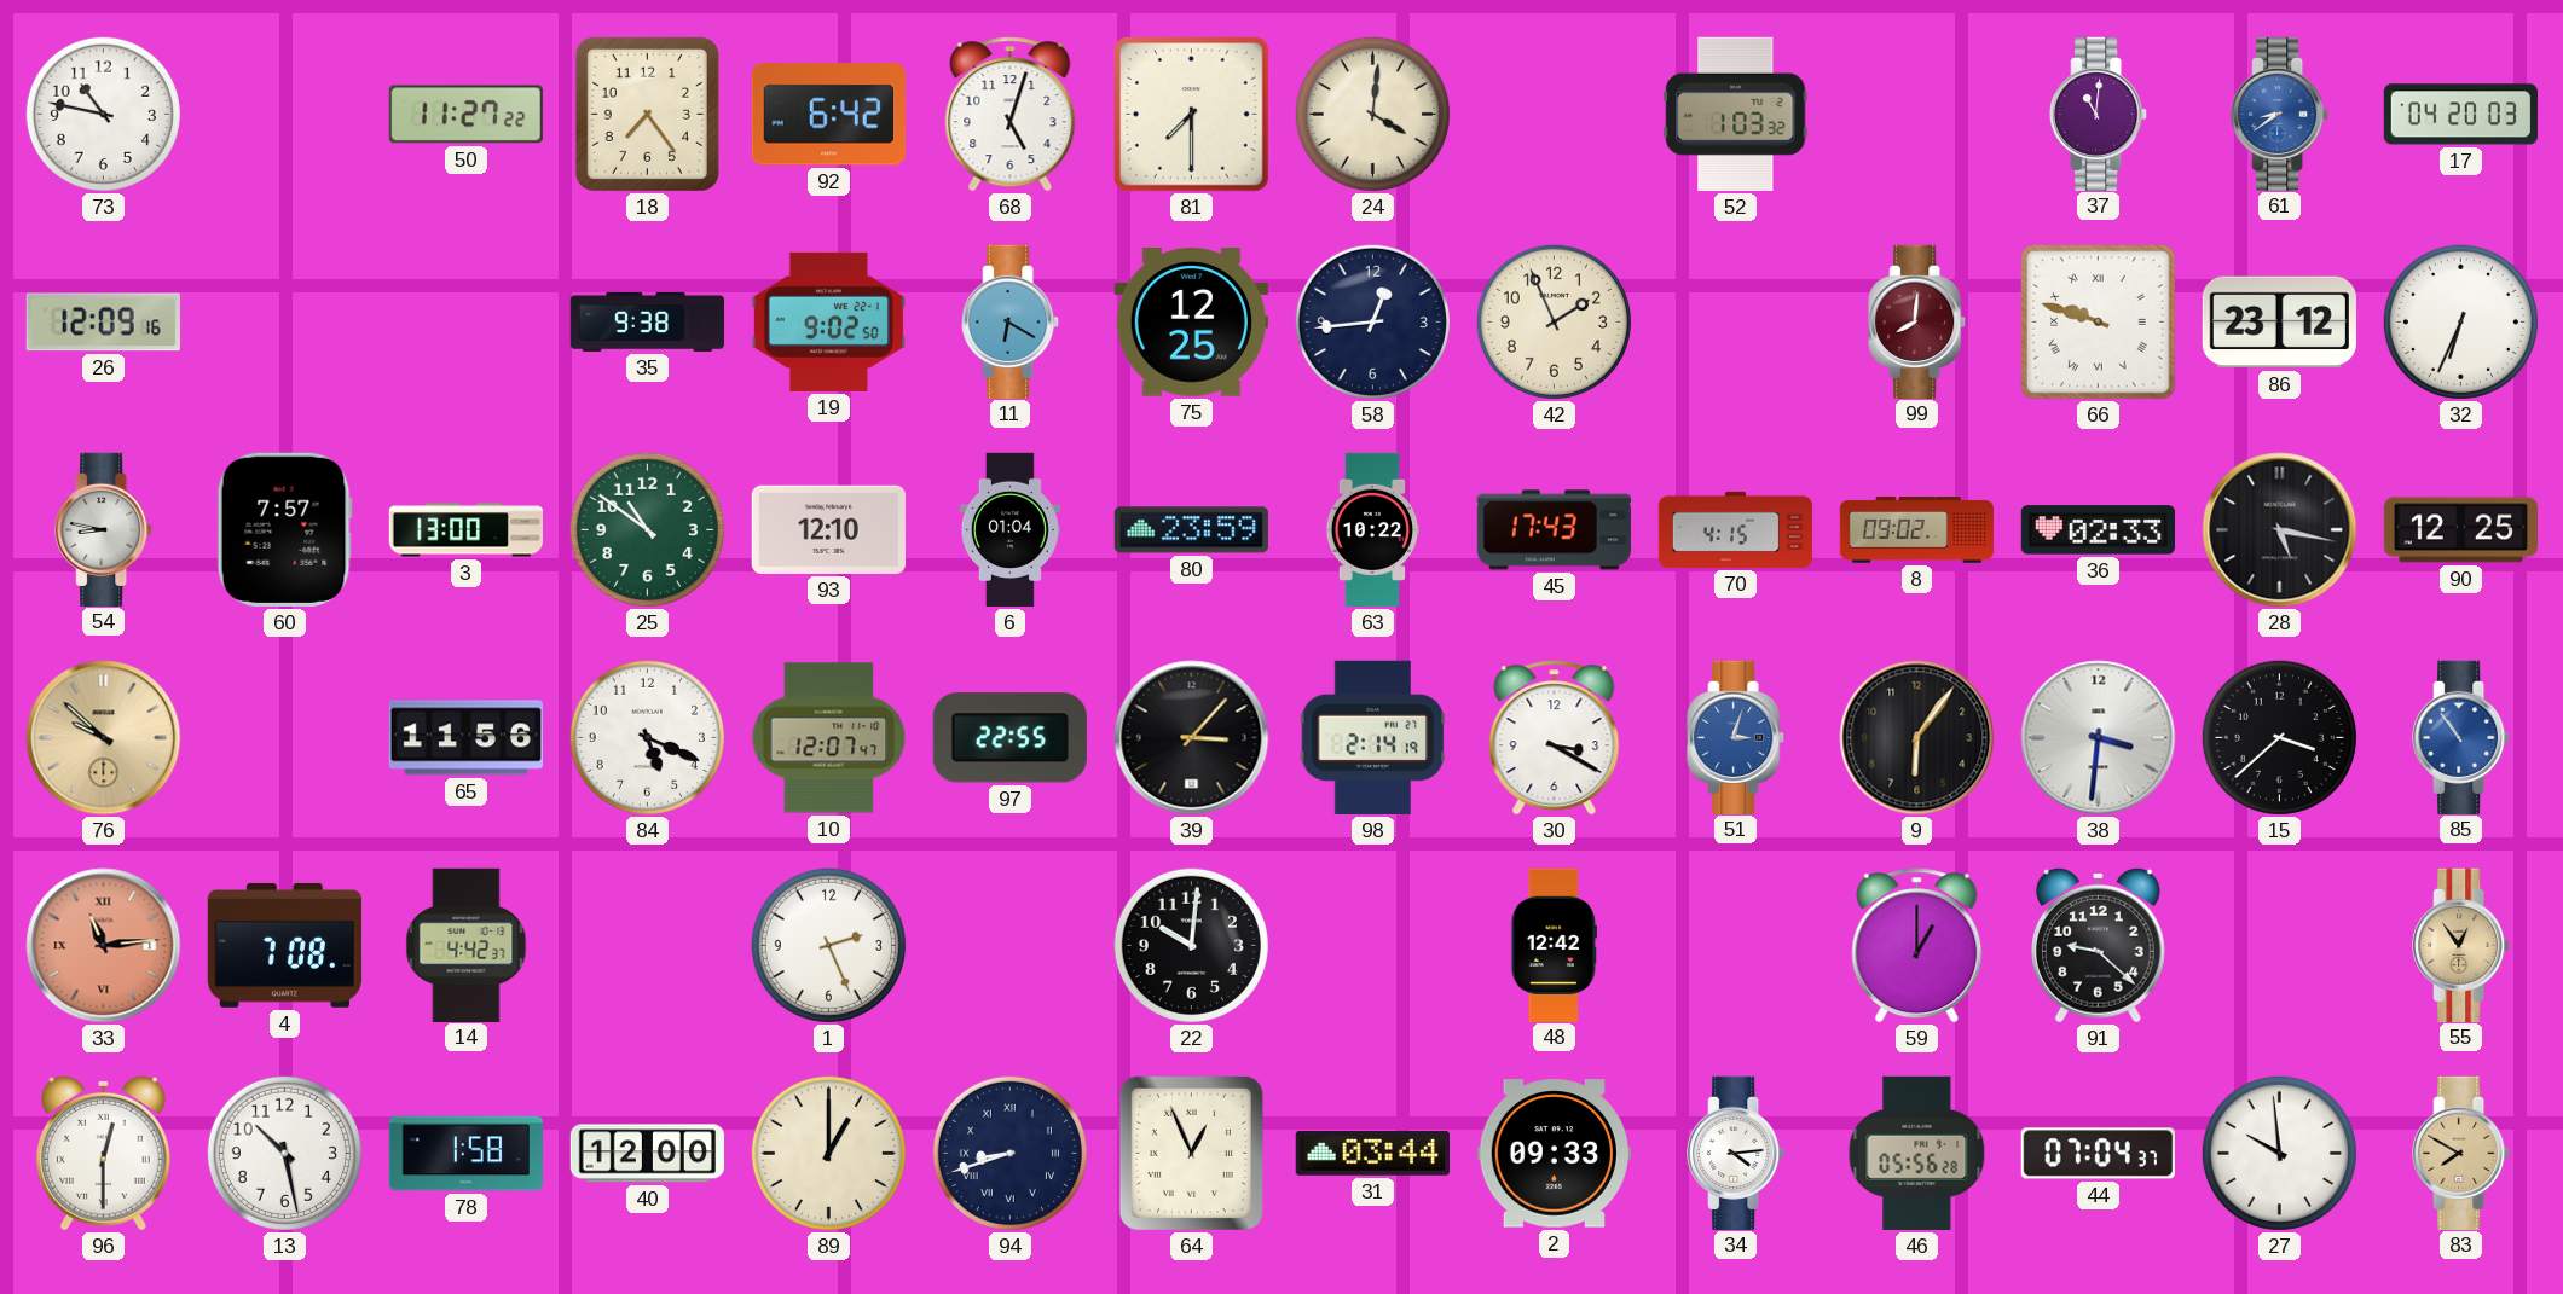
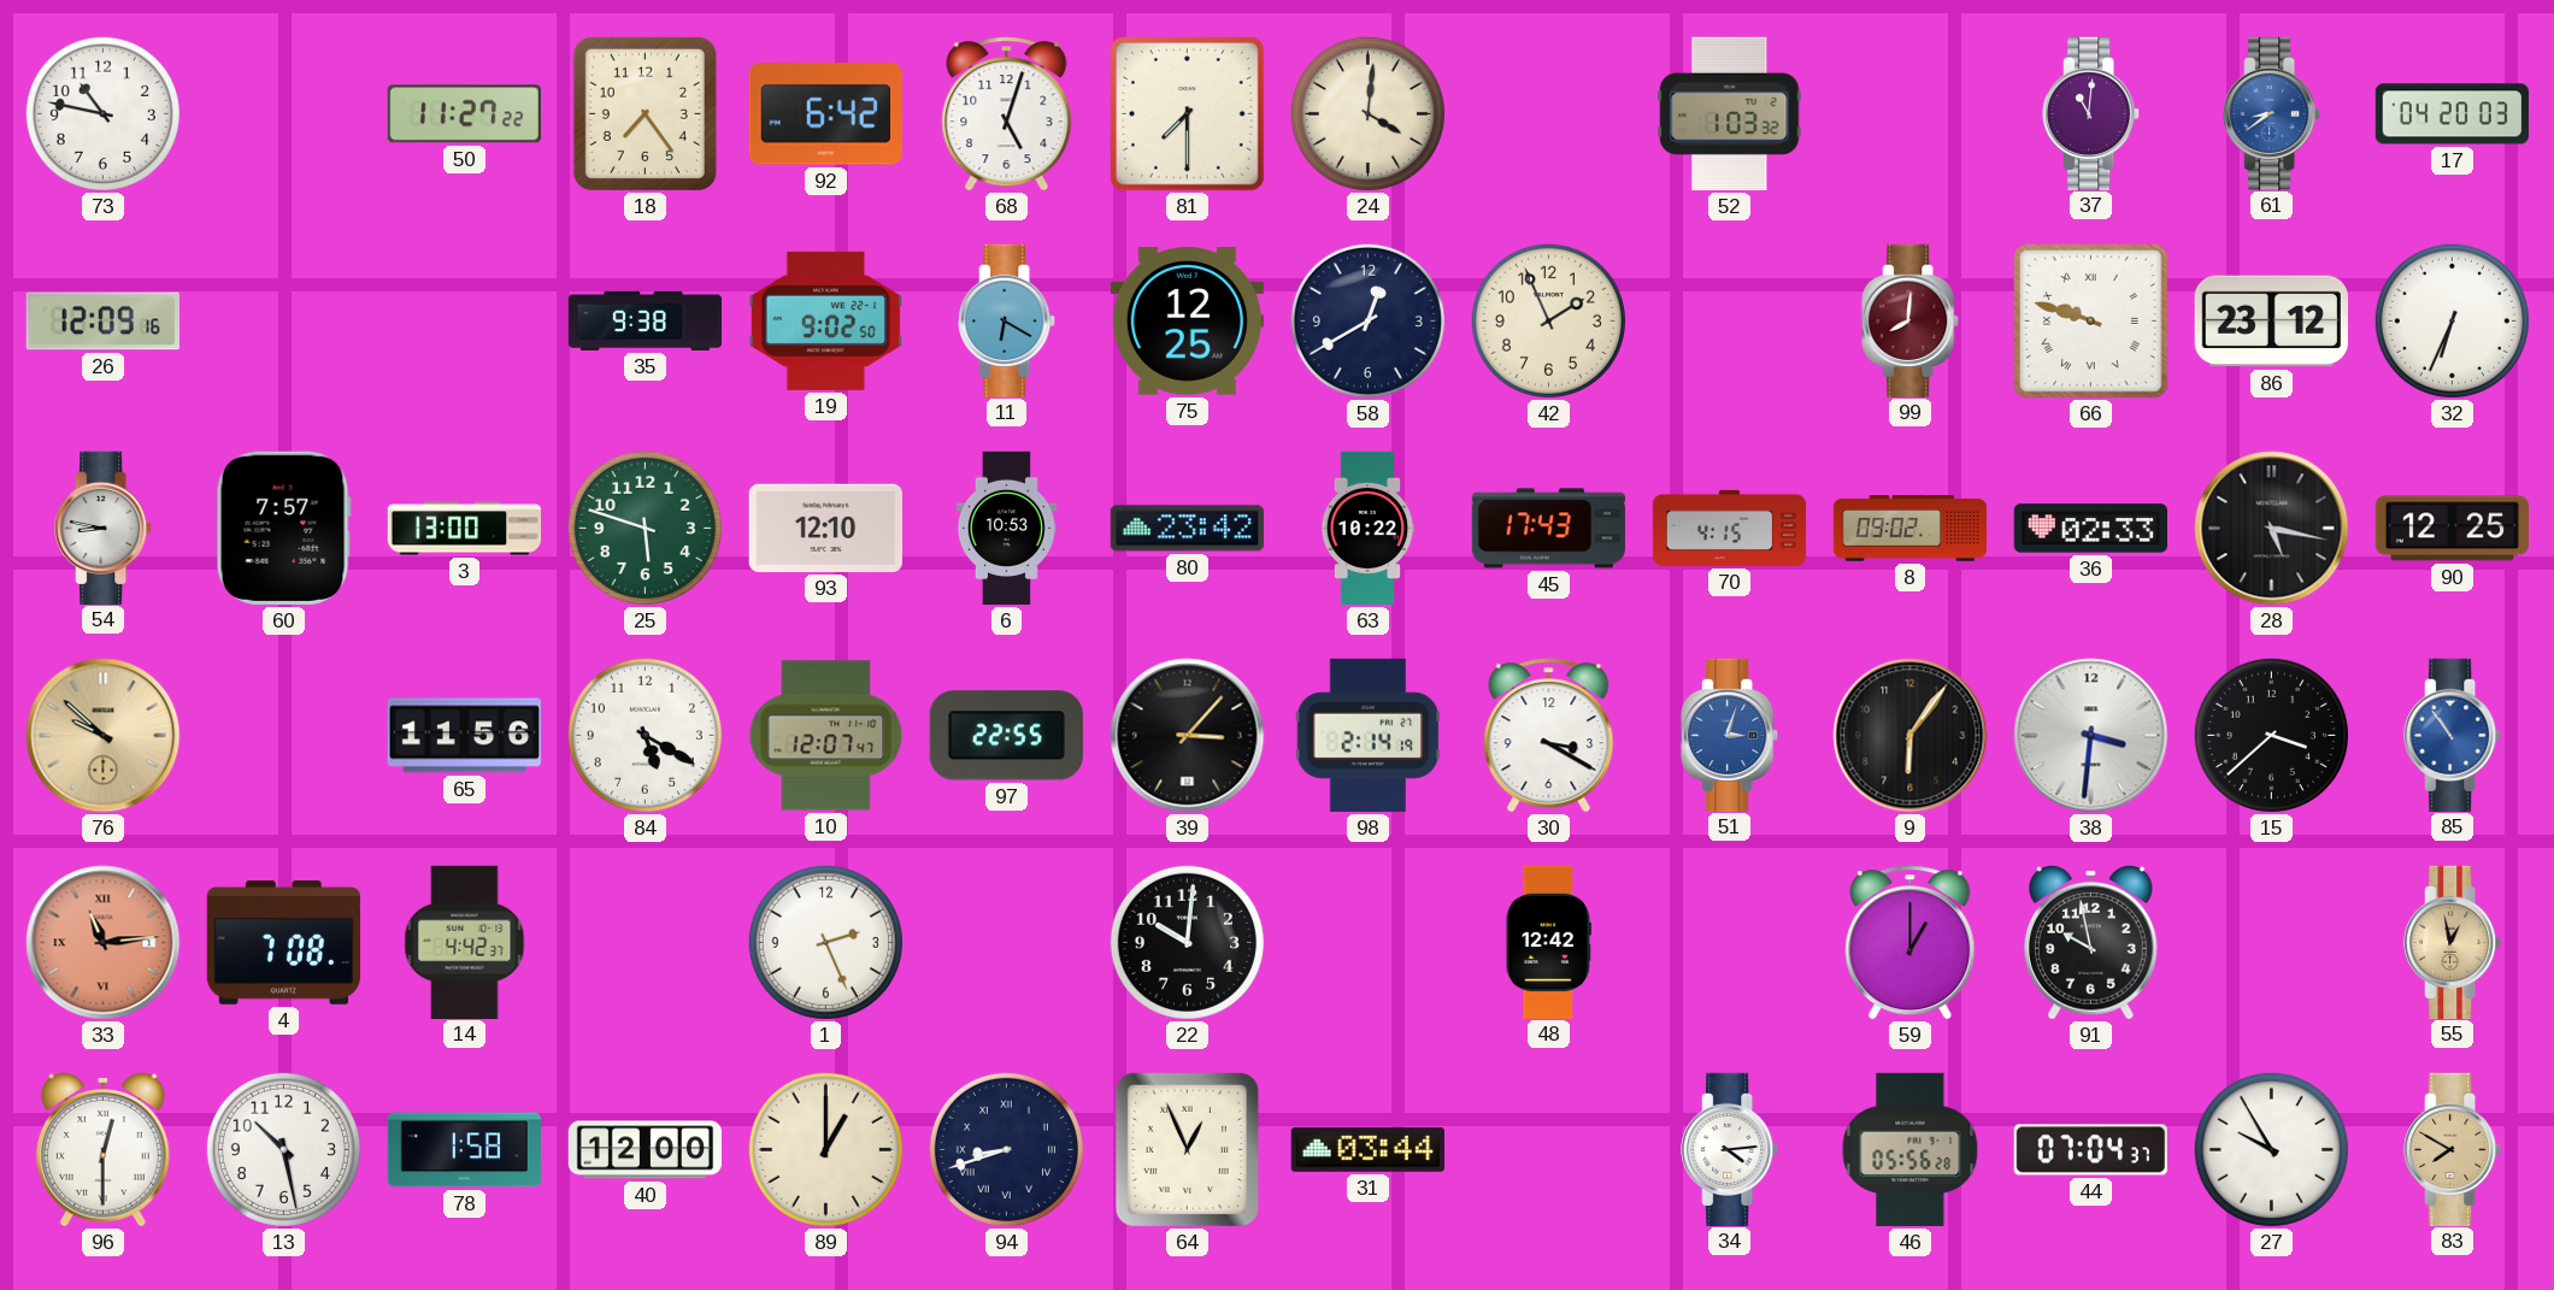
58: 12:44 -> 12:40 (1367, 320)
25: 10:51 -> 5:48 (645, 528)
6: 01:04 -> 10:53 (1006, 529)
80: 23:59 -> 23:42 (1187, 529)
84: 5:19 -> 5:20 (645, 735)
91: 9:22 -> 9:58 (2090, 942)
55: 12:54 -> 12:58 (2453, 942)
2: 09:33 -> none (1554, 1154)
27: 9:59 -> 9:55 (2271, 1149)
